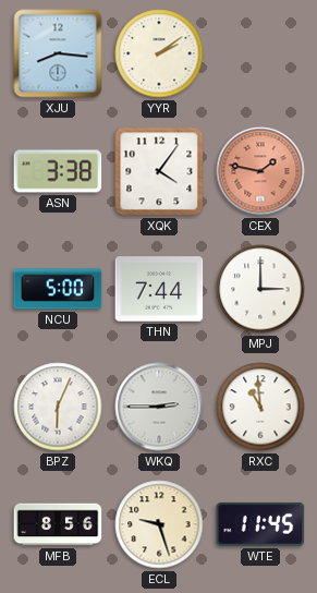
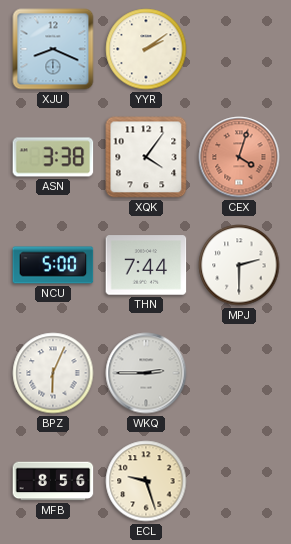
XJU: 8:16 -> 8:19 (53, 49)
CEX: 1:47 -> 4:03 (239, 157)
MPJ: 3:00 -> 2:30 (239, 265)
RXC: 10:59 -> none (260, 407)
WTE: 11:45 -> none (260, 524)
